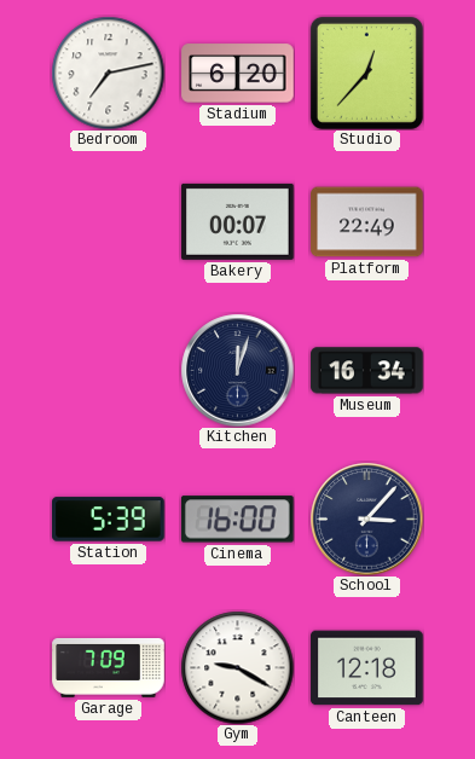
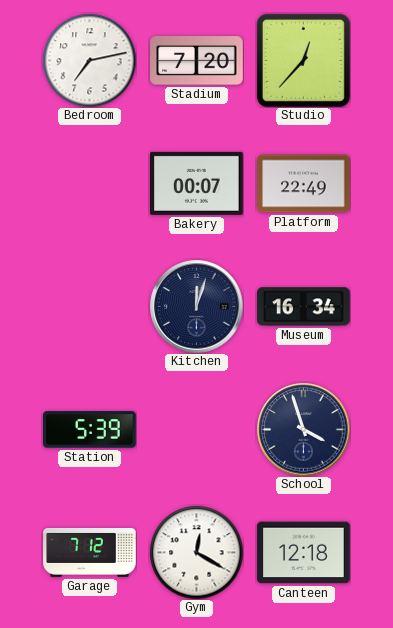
Stadium: 6:20 -> 7:20 (197, 61)
Cinema: 16:00 -> none (237, 520)
School: 3:07 -> 3:57 (303, 429)
Garage: 7:09 -> 7:12 (90, 552)
Gym: 9:20 -> 12:20 (196, 552)
